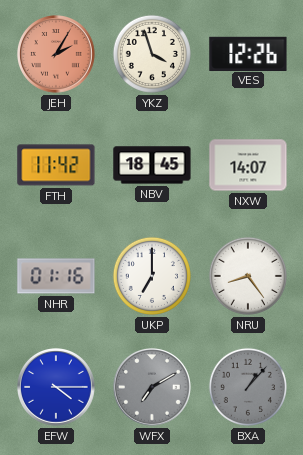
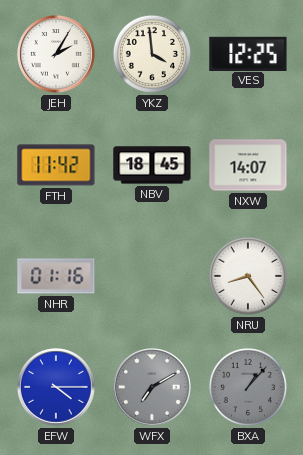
JEH dial: salmon -> white (57, 55)
YKZ: 3:57 -> 3:59 (152, 54)
VES: 12:26 -> 12:25 (248, 53)
UKP: 7:00 -> none (152, 276)
